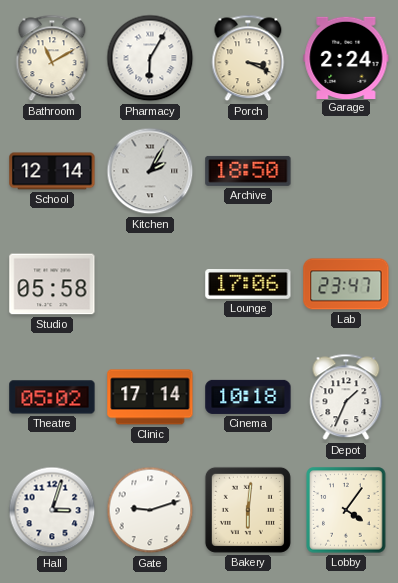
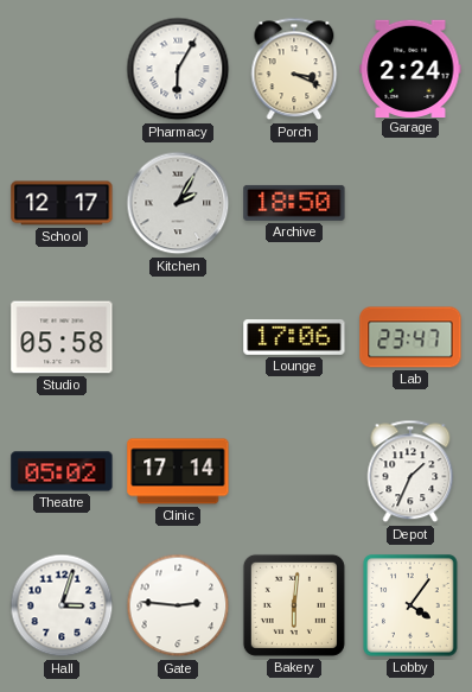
Bathroom: 11:10 -> none (52, 58)
School: 12:14 -> 12:17 (62, 203)
Cinema: 10:18 -> none (248, 397)
Gate: 9:12 -> 2:46 (178, 605)
